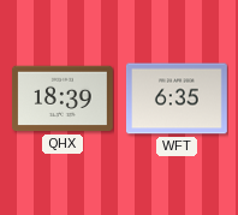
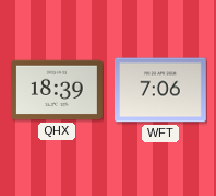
WFT: 6:35 -> 7:06 (160, 90)
